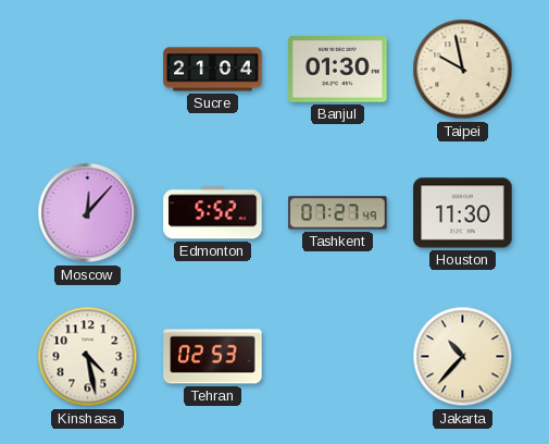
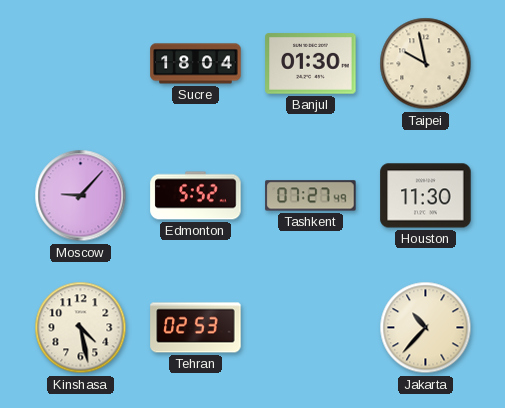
Sucre: 21:04 -> 18:04 (196, 64)
Moscow: 12:07 -> 9:07 (81, 196)
